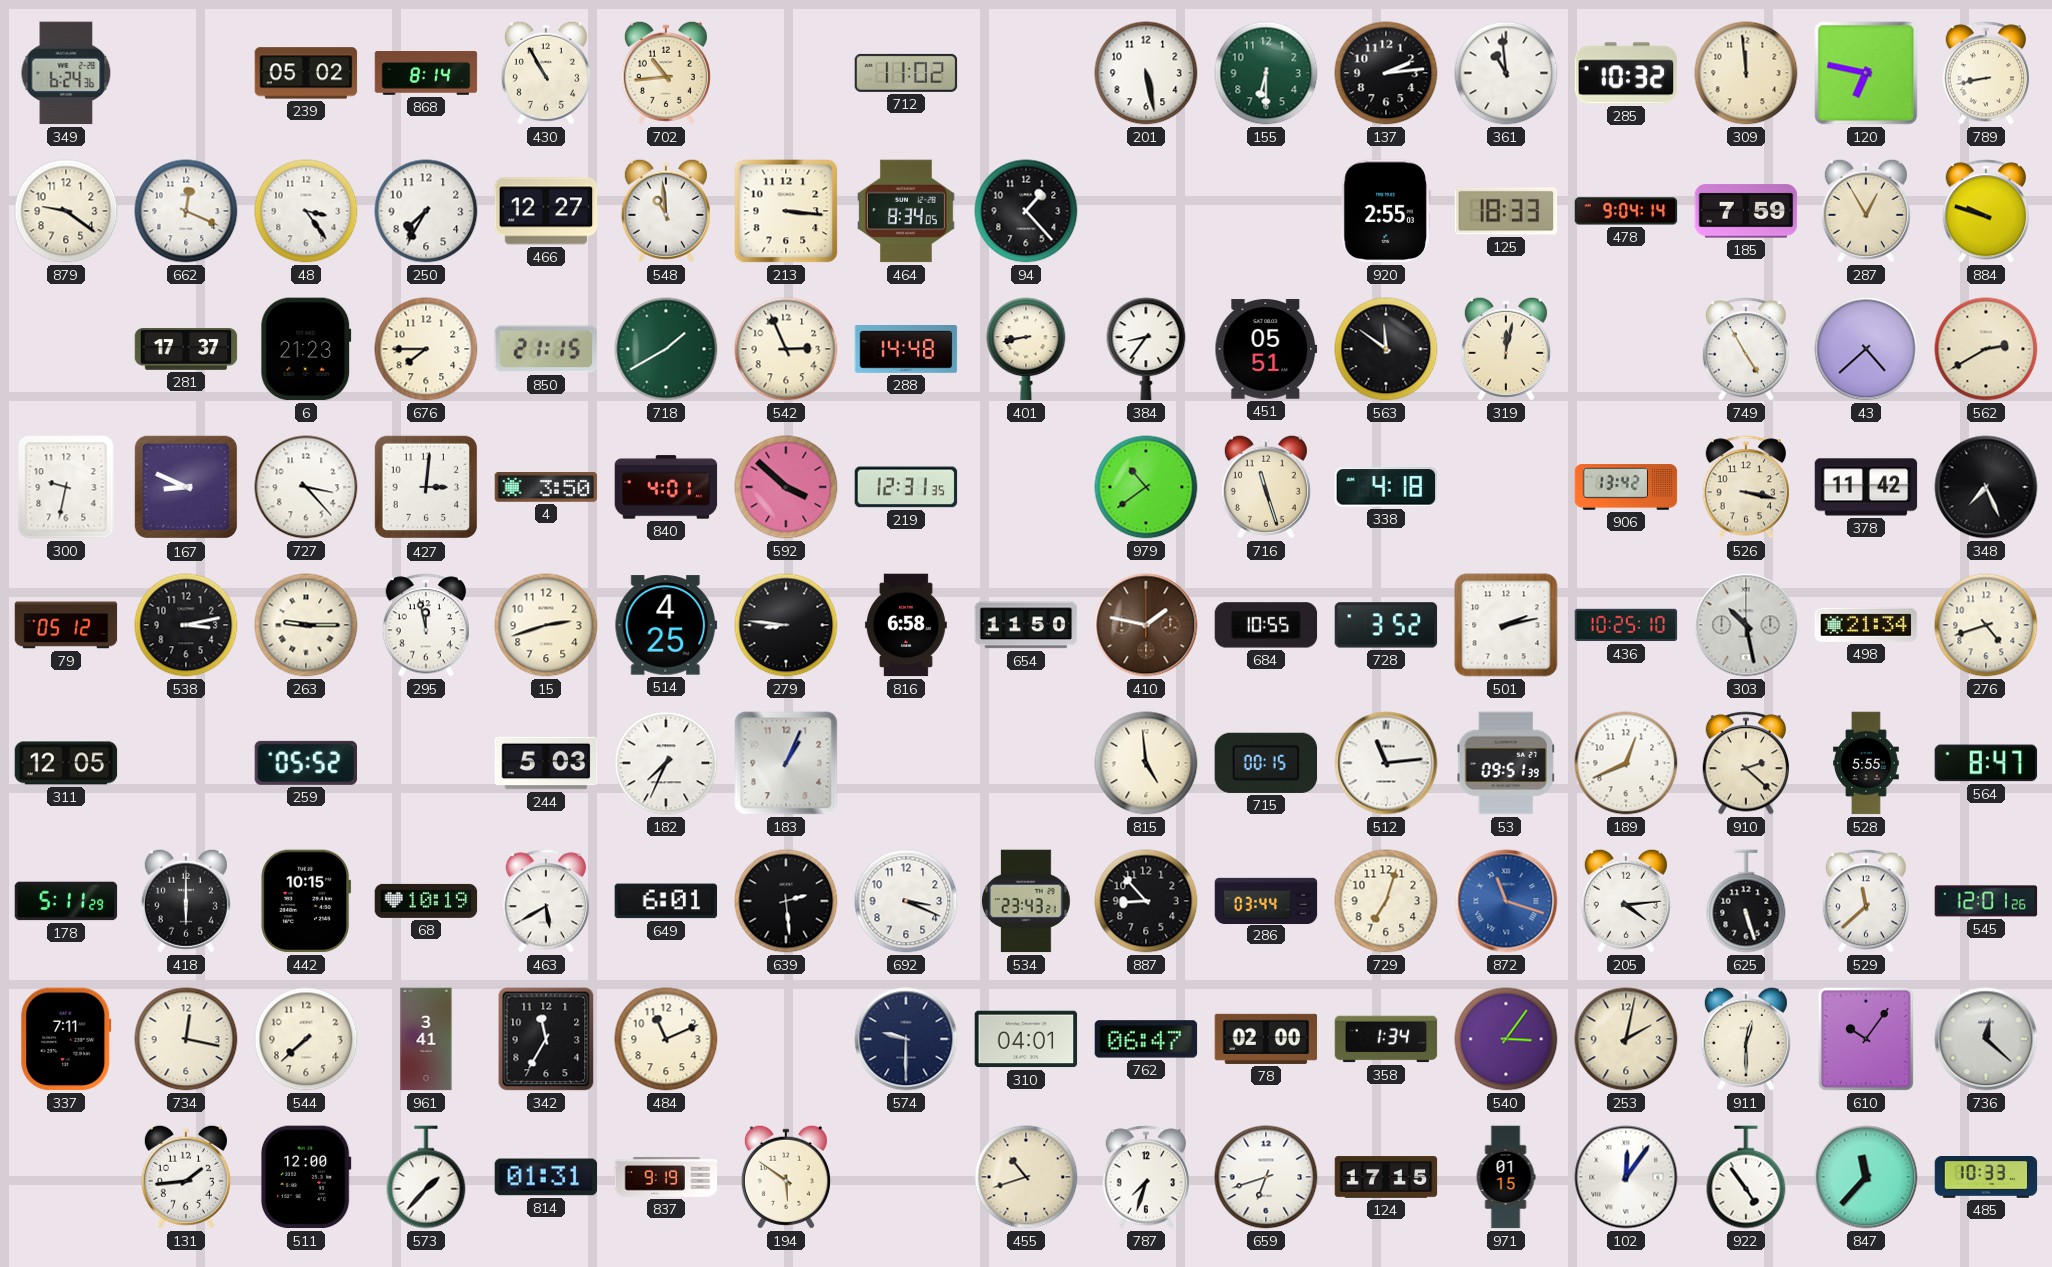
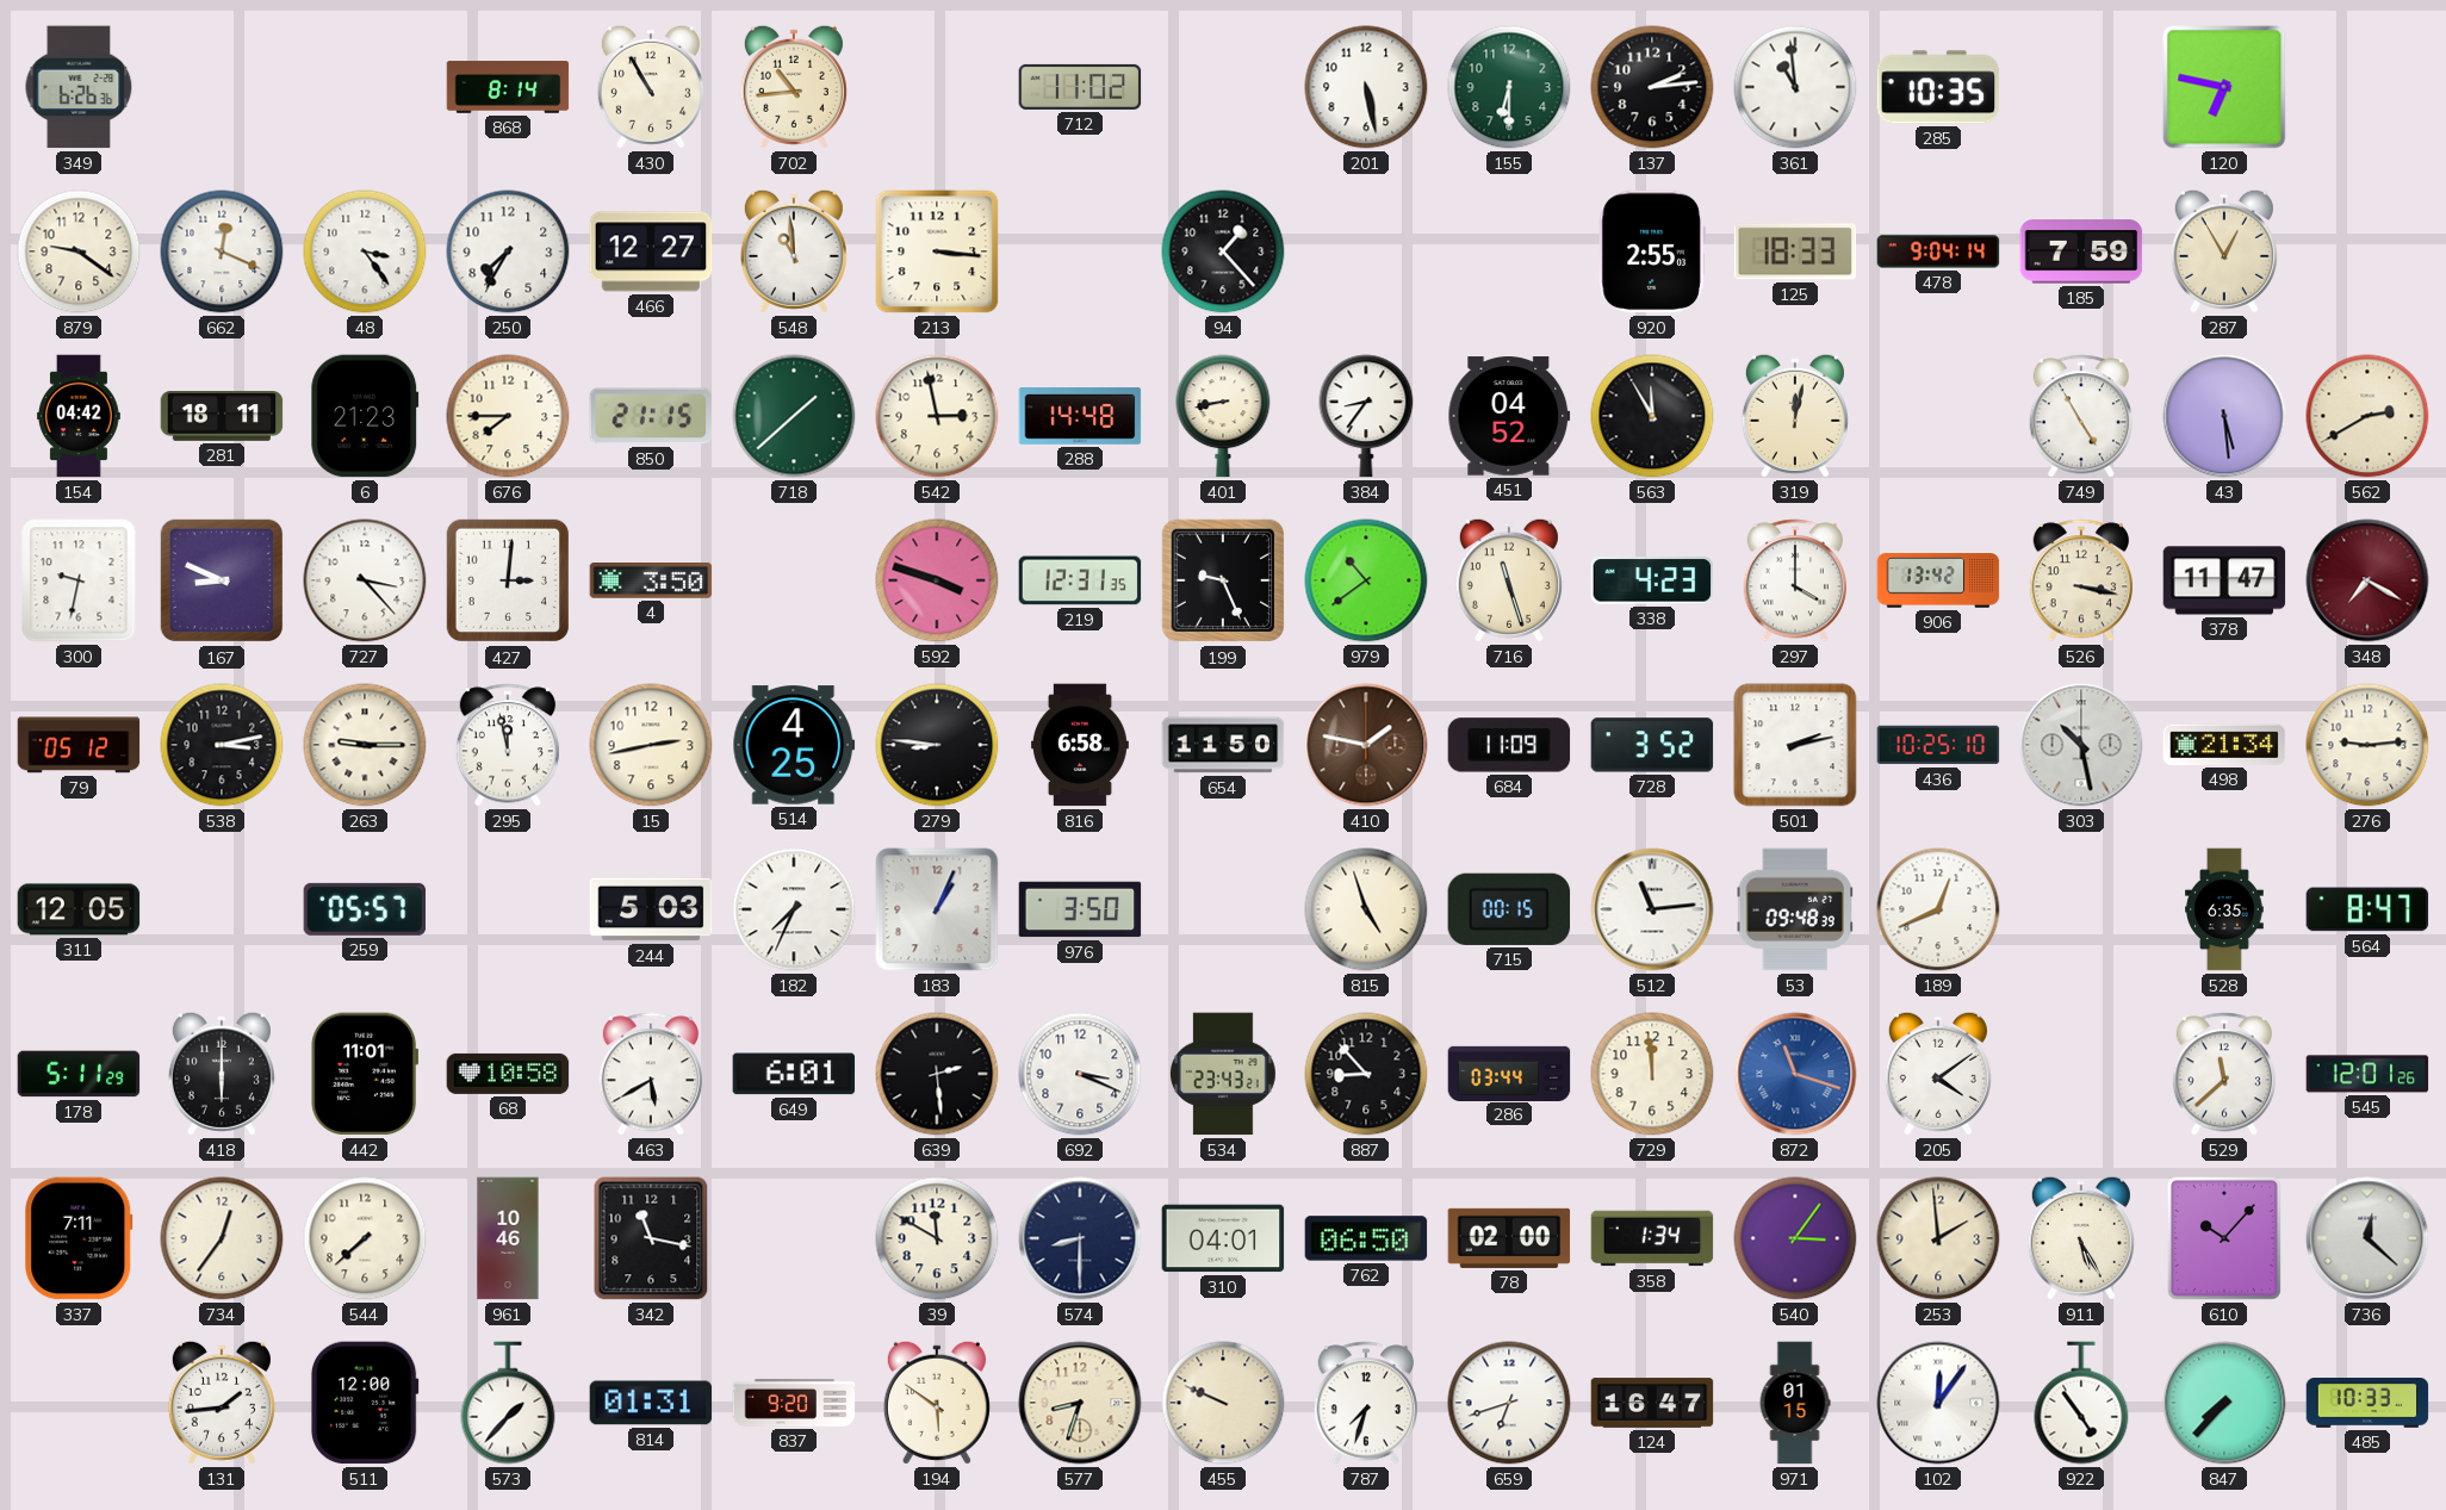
349: 6:24 -> 6:26 (79, 87)
239: 05:02 -> none (306, 73)
285: 10:32 -> 10:35 (1938, 87)
309: 11:59 -> none (1746, 73)
789: 8:43 -> none (1985, 73)
464: 8:34 -> none (906, 211)
884: 9:48 -> none (1985, 211)
154: none -> 04:42 (79, 416)
281: 17:37 -> 18:11 (222, 416)
718: 1:40 -> 1:38 (794, 416)
542: 2:56 -> 2:58 (937, 416)
451: 05:51 -> 04:52 (1509, 416)
563: 11:51 -> 11:55 (1652, 416)
43: 4:38 -> 5:29 (2224, 416)
840: 4:01 -> none (666, 487)
592: 3:52 -> 3:48 (937, 580)
199: none -> 9:26 (1223, 580)
338: 4:18 -> 4:23 (1652, 580)
297: none -> 4:00 (1794, 580)
378: 11:42 -> 11:47 (2224, 580)
348: 7:26 -> 7:20 (2367, 580)
348 dial: black -> burgundy (2367, 580)
15: 2:42 -> 2:43 (651, 745)
684: 10:55 -> 11:09 (1509, 745)
276: 4:42 -> 9:14 (2367, 745)
259: 05:52 -> 05:57 (365, 909)
976: none -> 3:50 (1080, 909)
815: 4:59 -> 4:57 (1366, 909)
53: 09:51 -> 09:48 (1795, 909)
910: 2:22 -> none (1745, 763)
528: 5:55 -> 6:35 (2224, 909)
442: 10:15 -> 11:01 (365, 1074)
68: 10:19 -> 10:58 (508, 1074)
729: 7:03 -> 11:59 (1652, 1074)
205: 4:14 -> 4:09 (1938, 1074)
625: 5:27 -> none (1746, 901)
734: 12:17 -> 12:36 (222, 1238)
961: 3:41 -> 10:46 (508, 1238)
342: 11:35 -> 11:17 (651, 1238)
484: 11:11 -> none (666, 1039)
39: none -> 11:50 (937, 1238)
574: 9:30 -> 8:30 (1080, 1238)
762: 06:47 -> 06:50 (1366, 1238)
253: 2:02 -> 1:59 (1938, 1238)
911: 12:30 -> 5:25 (2081, 1238)
610: 10:06 -> 10:07 (2224, 1238)
837: 9:19 -> 9:20 (794, 1403)
577: none -> 8:33 (1080, 1403)
455: 10:42 -> 9:49 (1223, 1403)
124: 17:15 -> 16:47 (1652, 1403)
847: 11:37 -> 7:37 (2224, 1403)
